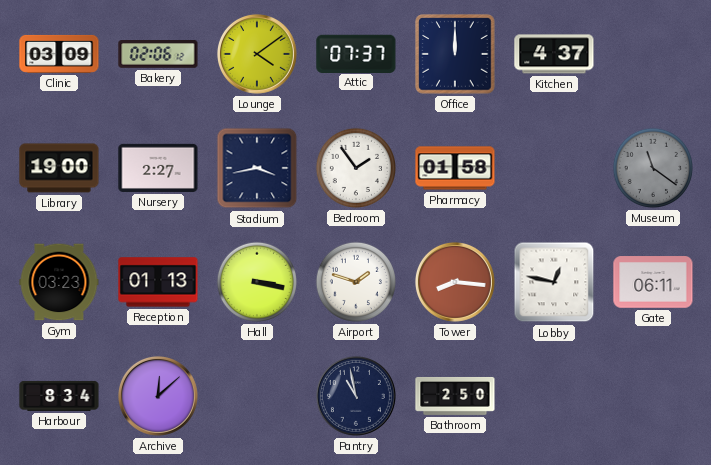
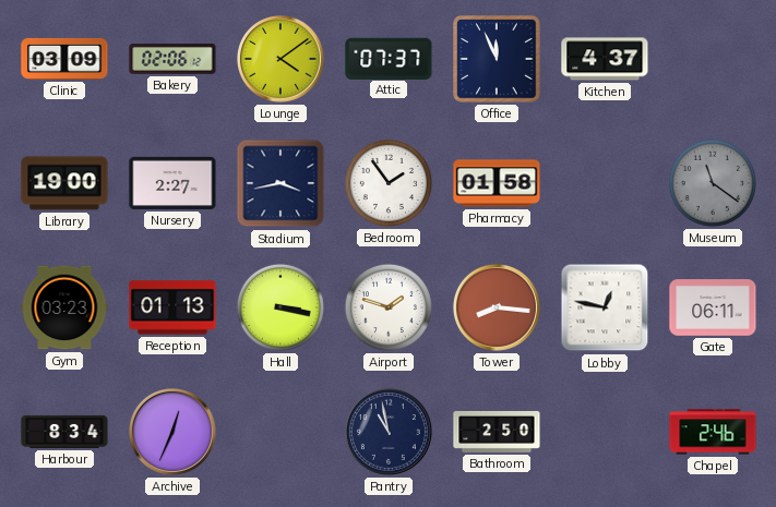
Office: 12:00 -> 11:56 (497, 59)
Archive: 12:08 -> 12:34 (172, 432)
Chapel: none -> 2:46 (713, 432)
